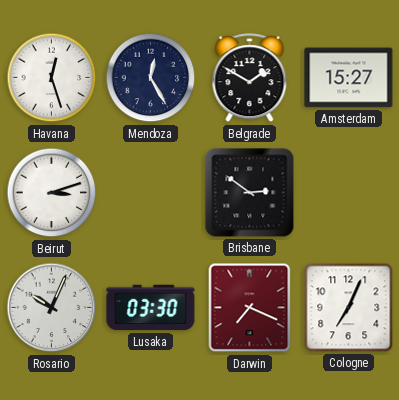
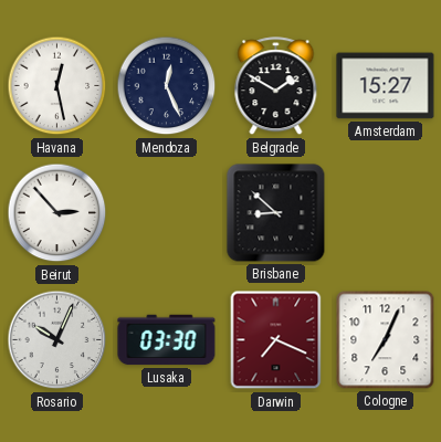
Havana: 12:27 -> 12:28 (57, 86)
Mendoza: 12:25 -> 12:26 (167, 86)
Beirut: 3:12 -> 2:53 (57, 213)
Brisbane: 2:51 -> 8:52 (276, 213)
